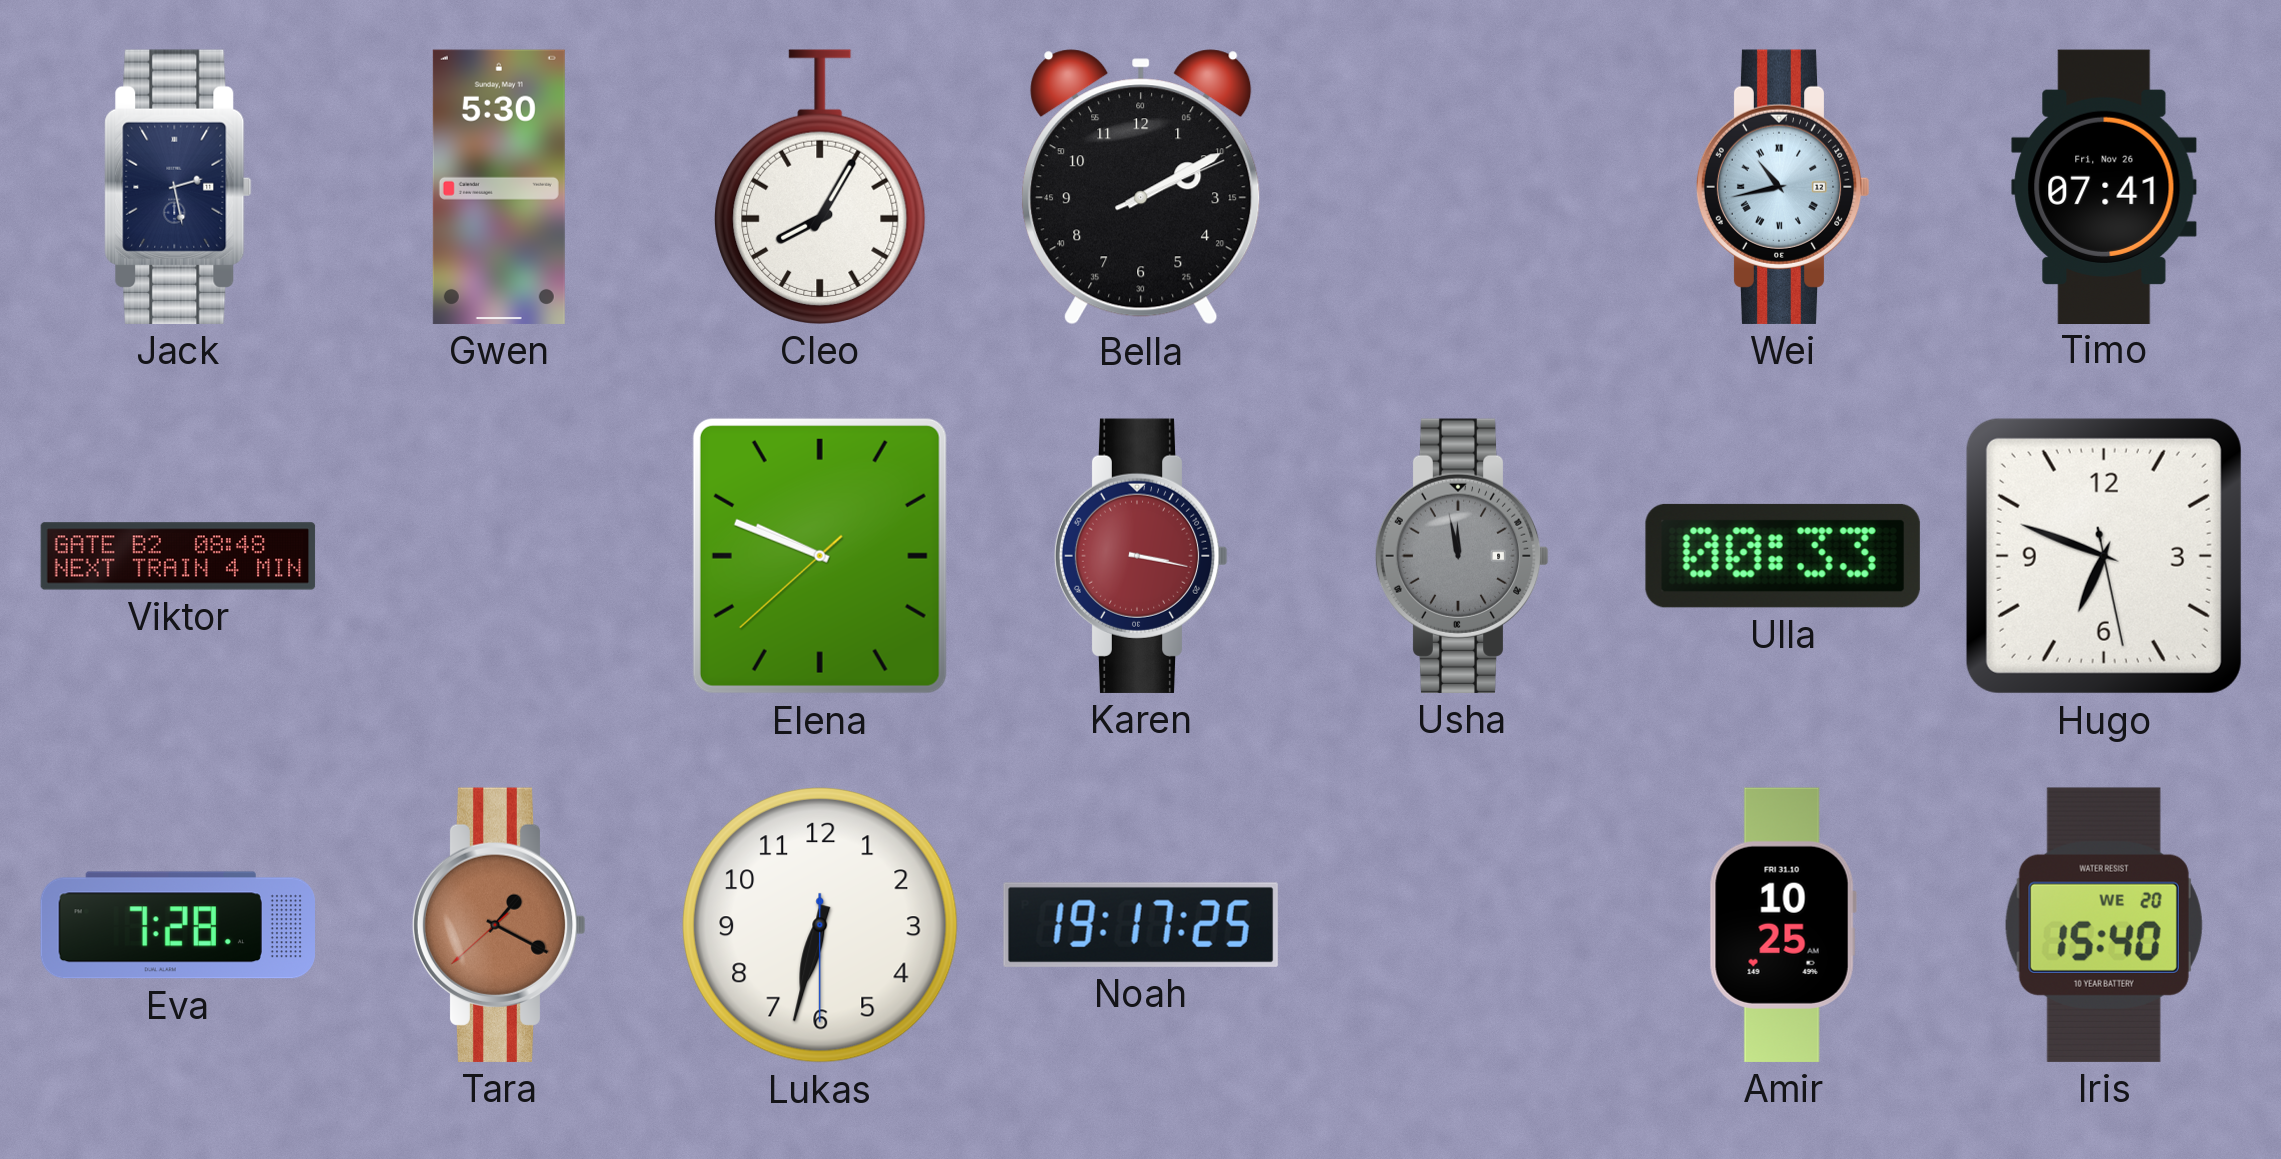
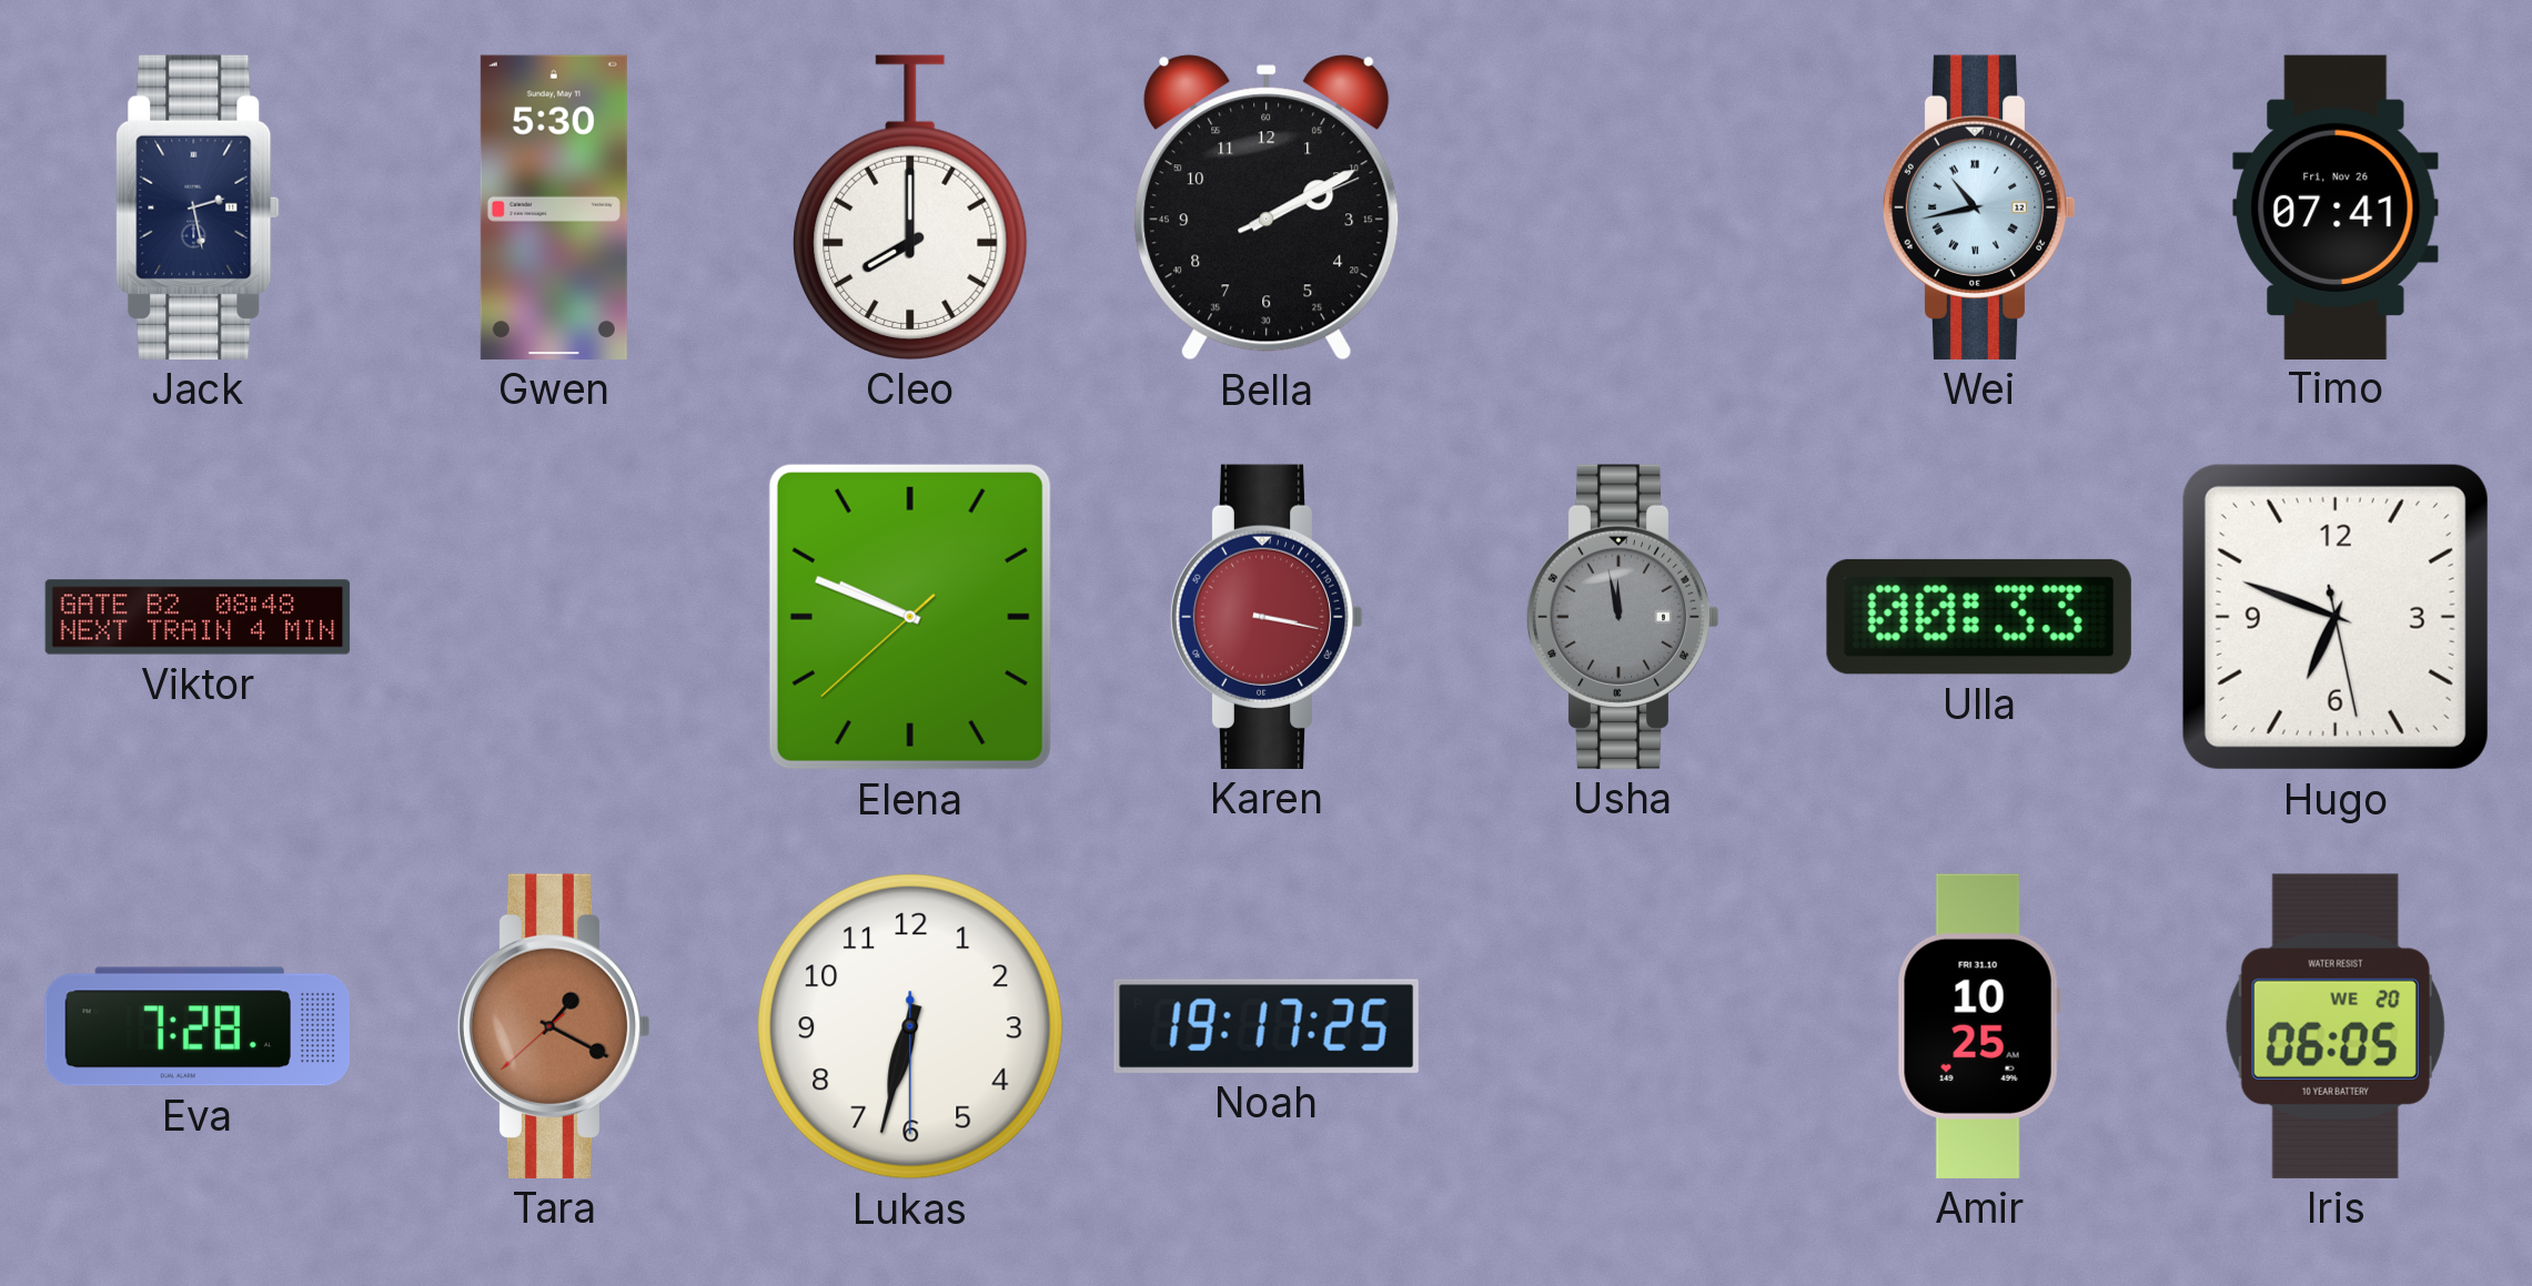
Cleo: 8:05 -> 8:00 (910, 207)
Iris: 15:40 -> 06:05 (2336, 1026)
